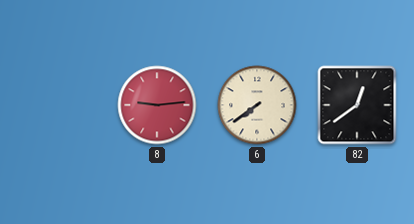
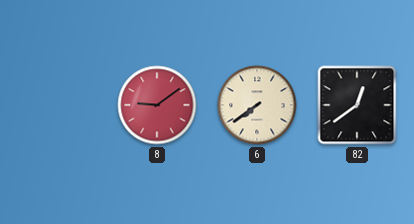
8: 9:14 -> 9:09 (157, 105)
